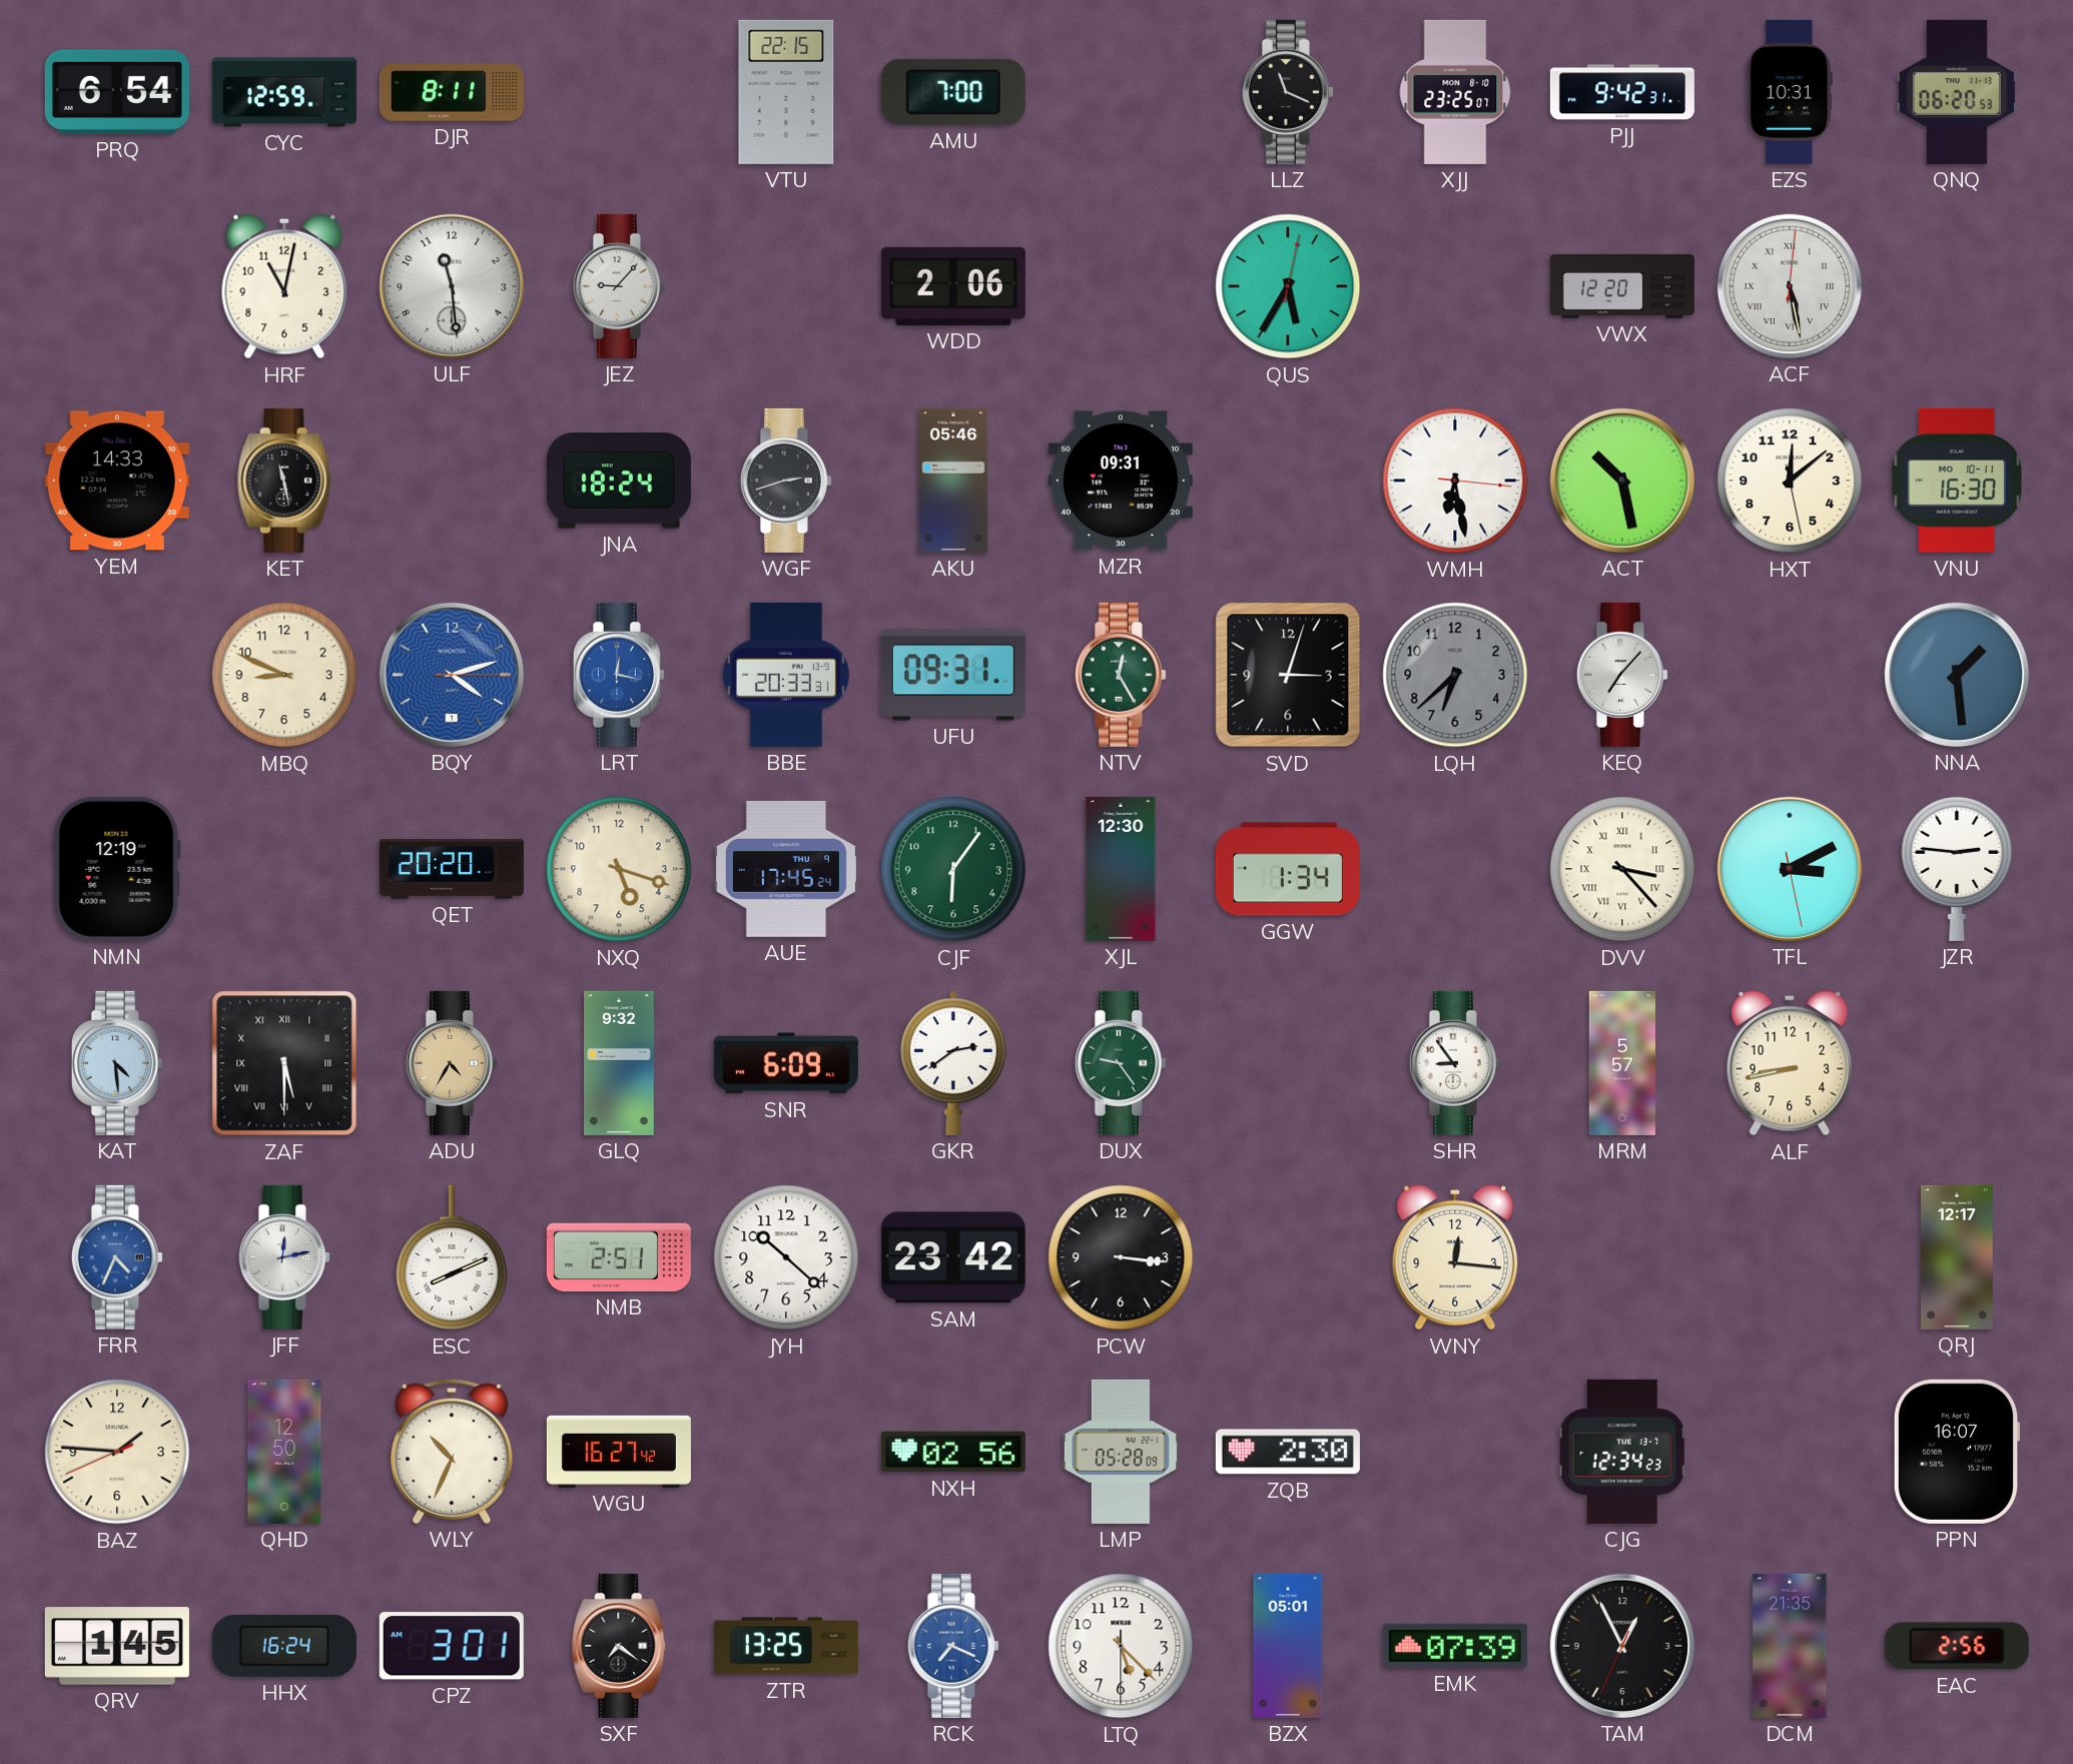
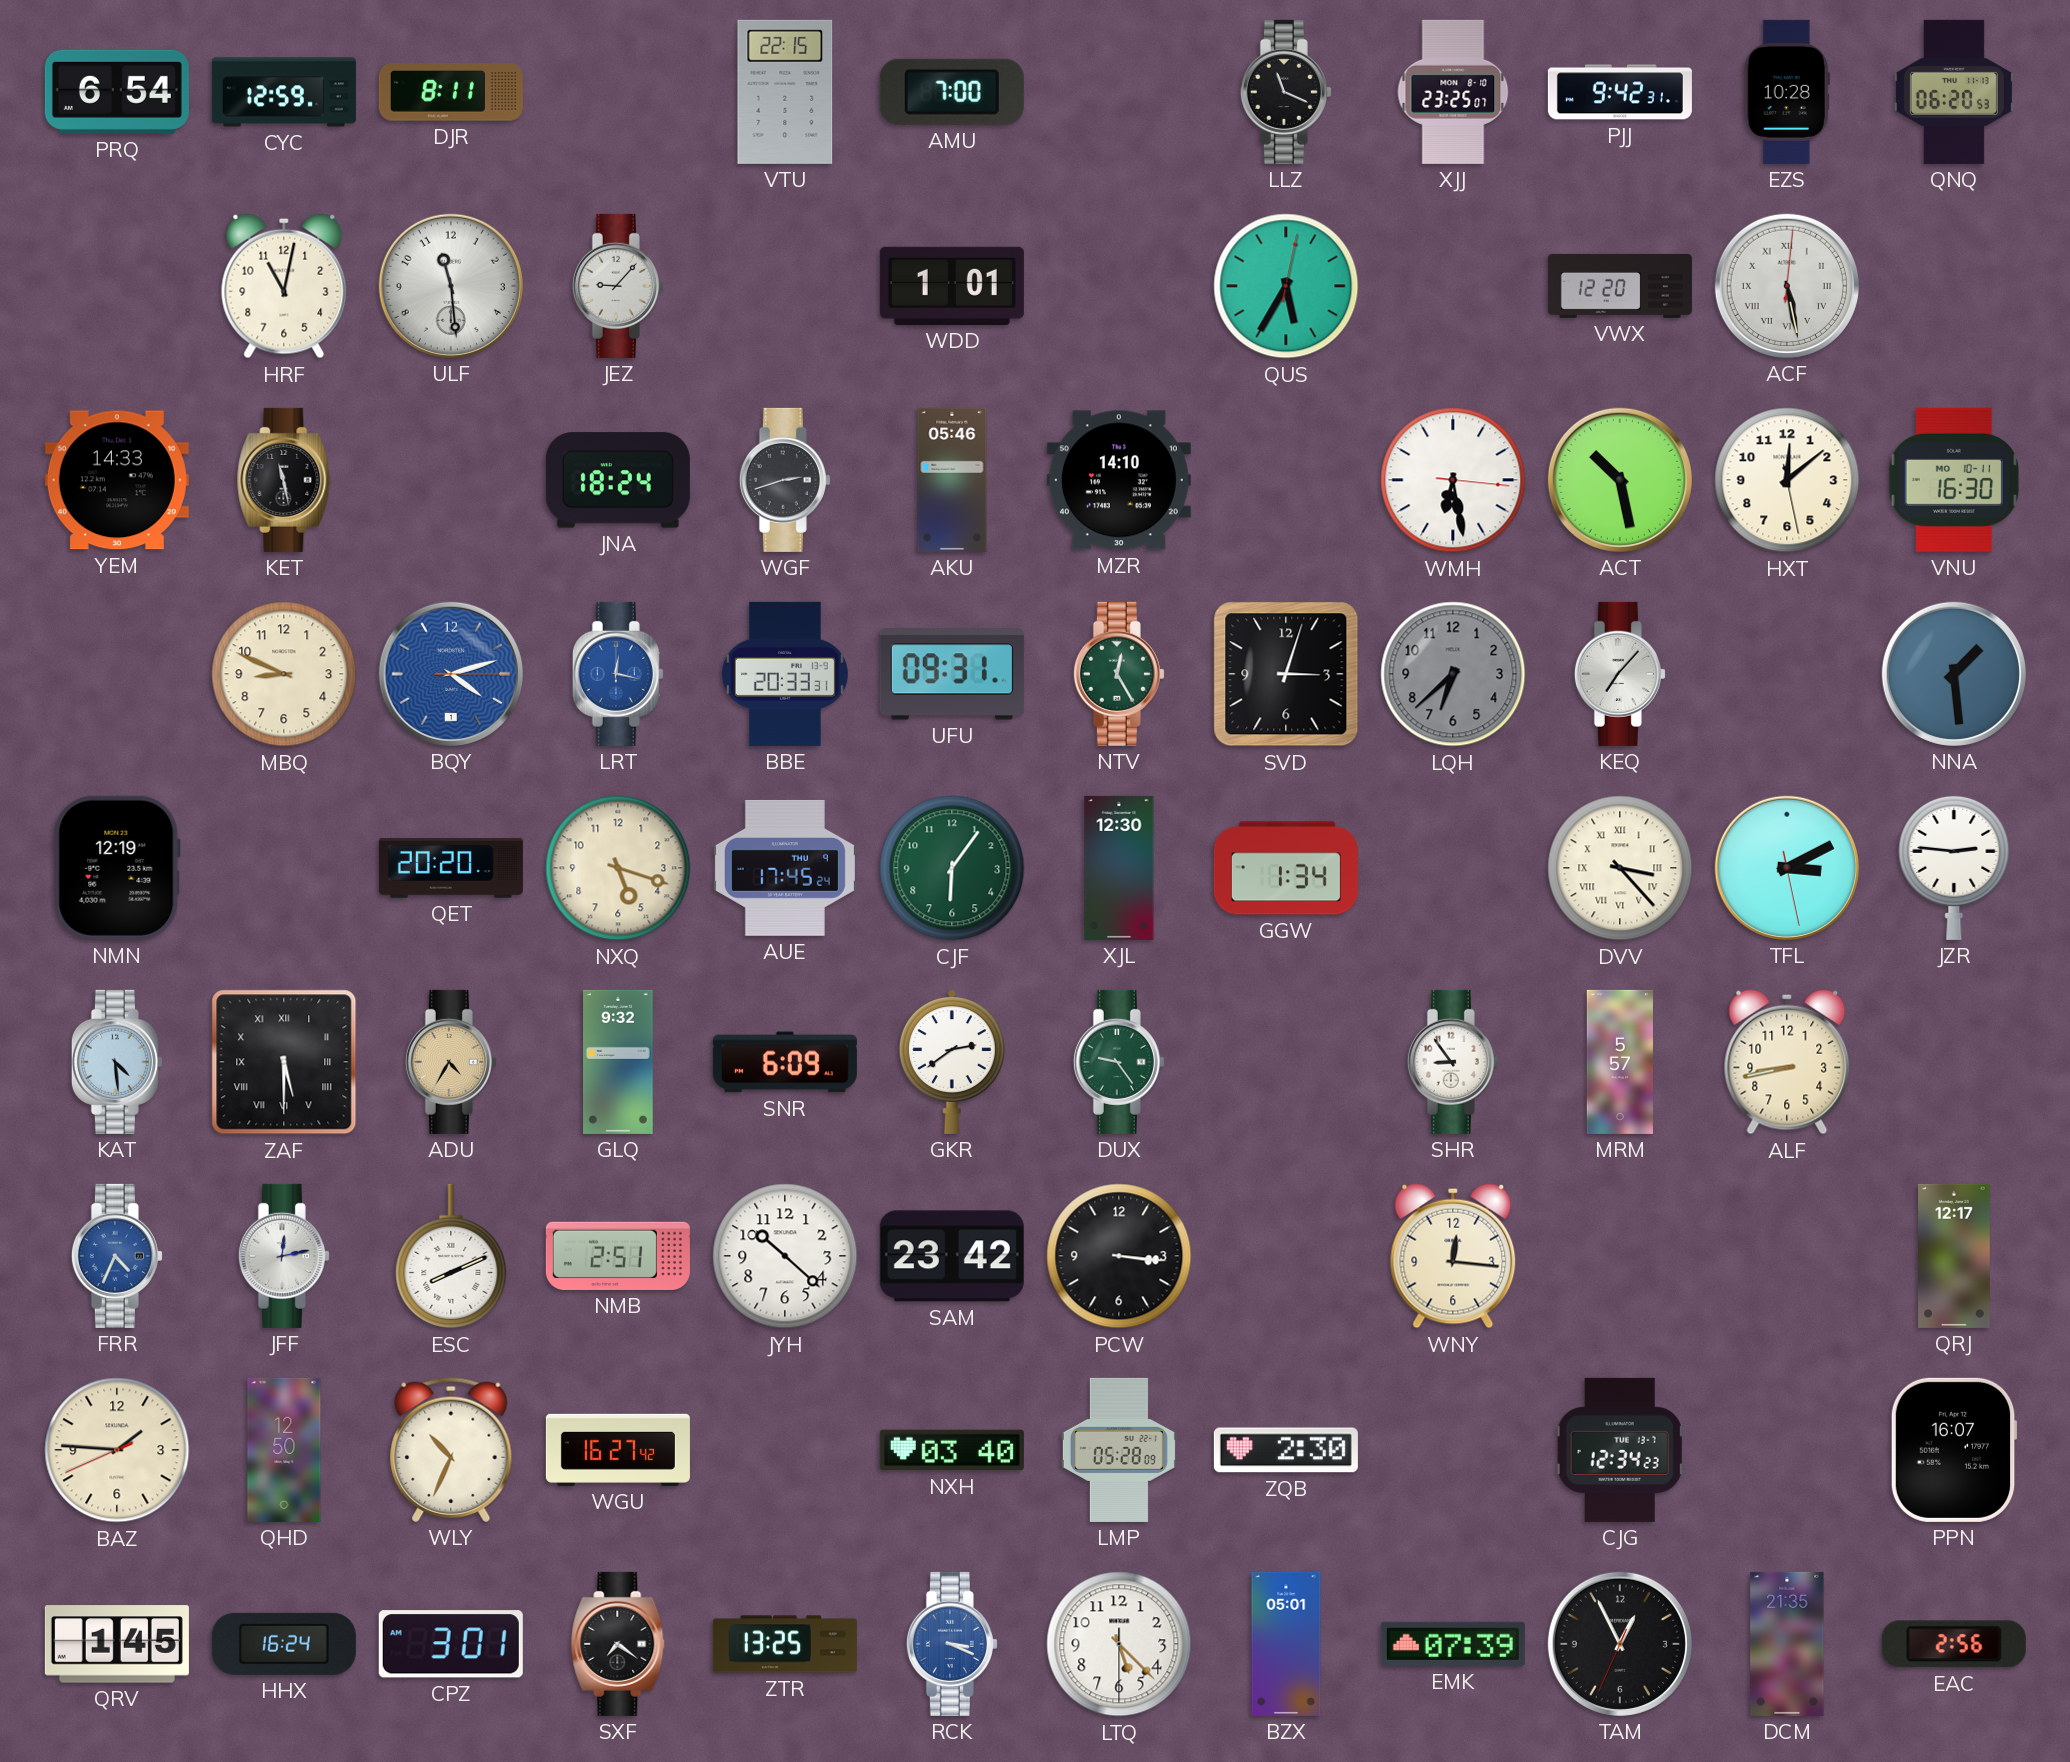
EZS: 10:31 -> 10:28 (1787, 92)
WDD: 2:06 -> 1:01 (952, 286)
MZR: 09:31 -> 14:10 (1119, 480)
NXH: 02:56 -> 03:40 (952, 1450)
RCK: 7:19 -> 3:19 (952, 1644)
